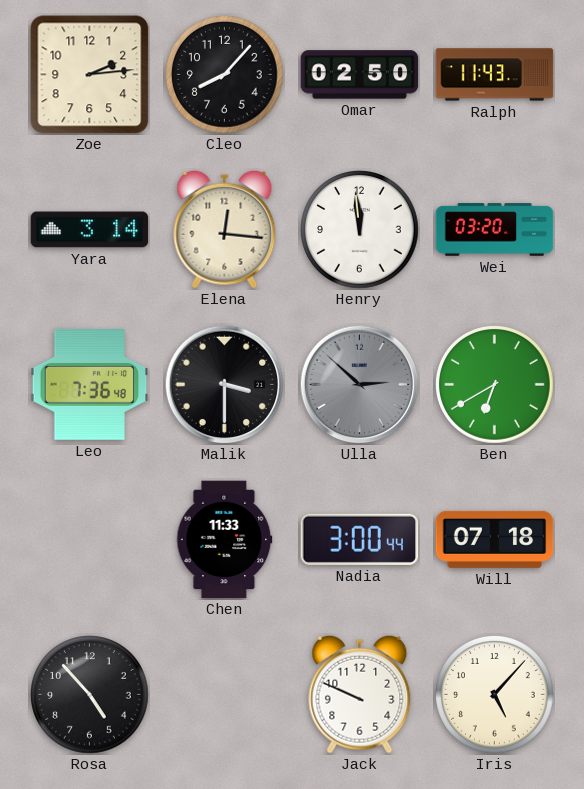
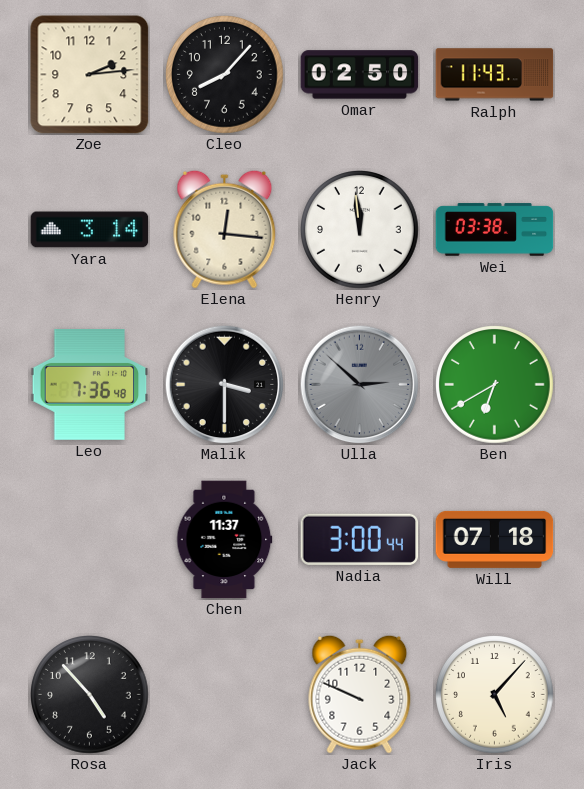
Wei: 03:20 -> 03:38 (495, 230)
Chen: 11:33 -> 11:37 (225, 540)
